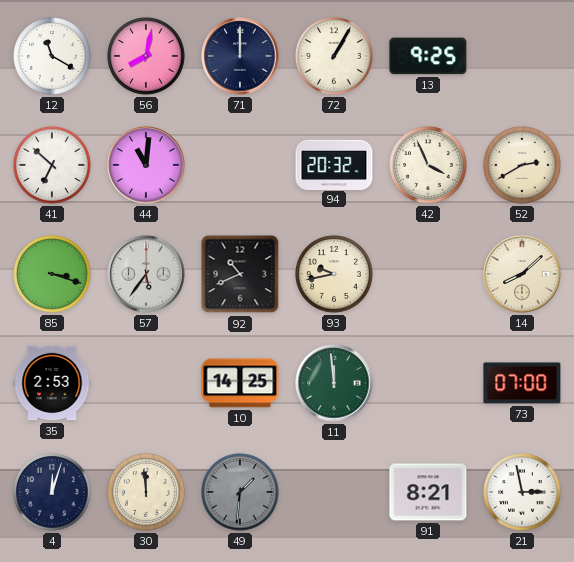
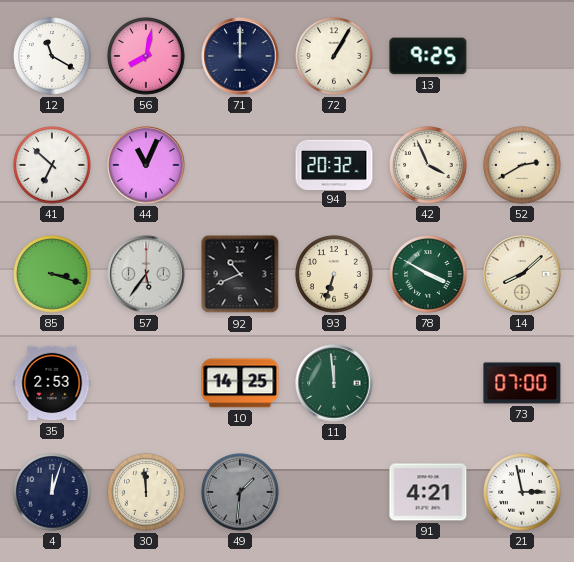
44: 11:01 -> 11:04 (146, 165)
93: 9:43 -> 6:33 (334, 274)
78: none -> 3:50 (428, 274)
91: 8:21 -> 4:21 (428, 492)
